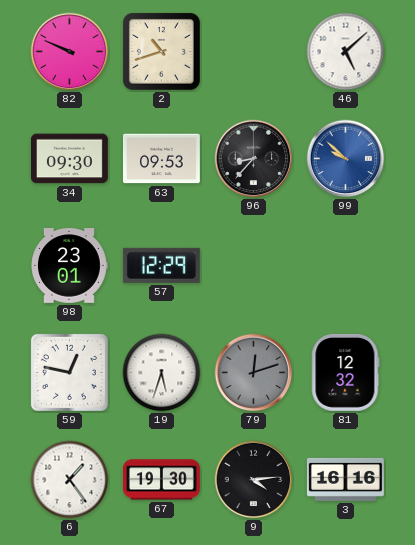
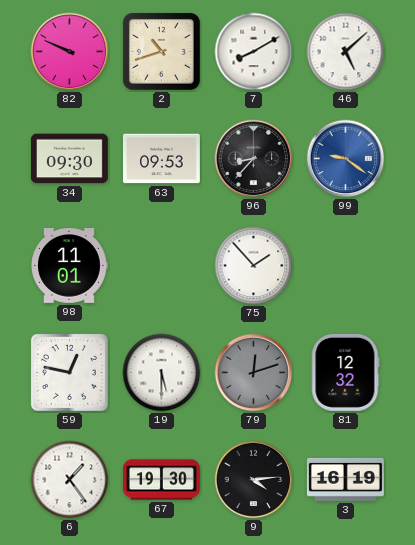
7: none -> 8:10 (254, 52)
99: 9:52 -> 9:21 (346, 159)
98: 23:01 -> 11:01 (69, 266)
57: 12:29 -> none (161, 265)
75: none -> 1:53 (254, 266)
19: 5:33 -> 5:30 (162, 373)
3: 16:16 -> 16:19 (345, 479)
